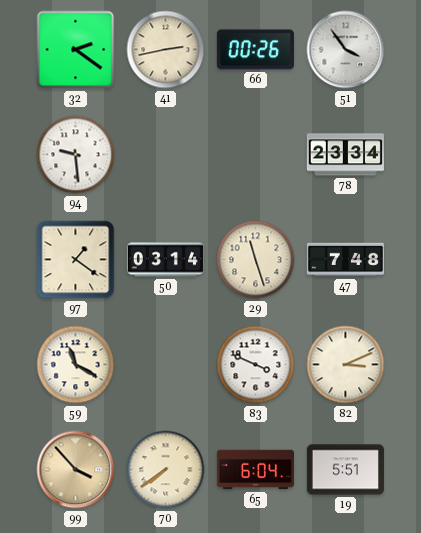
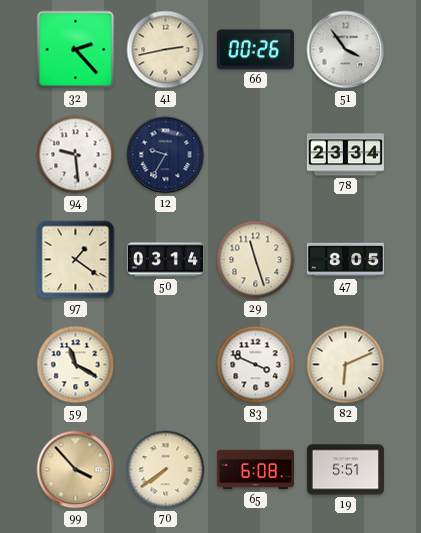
32: 2:21 -> 2:23 (76, 50)
12: none -> 9:35 (166, 155)
47: 7:48 -> 8:05 (345, 260)
82: 3:11 -> 6:11 (346, 365)
65: 6:04 -> 6:08 (255, 470)
